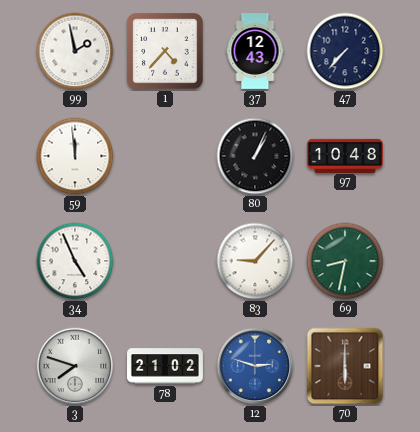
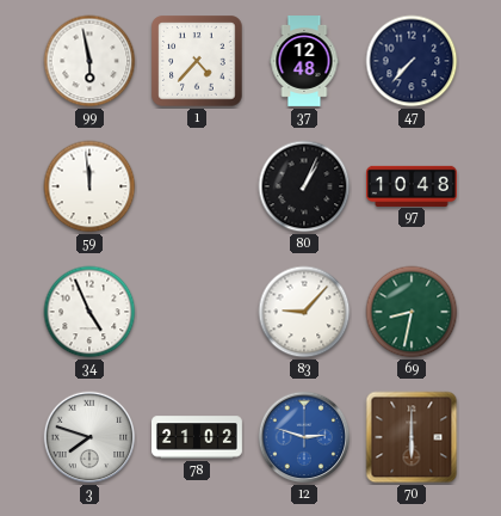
99: 1:58 -> 5:58 (89, 61)
37: 12:43 -> 12:48 (304, 62)
